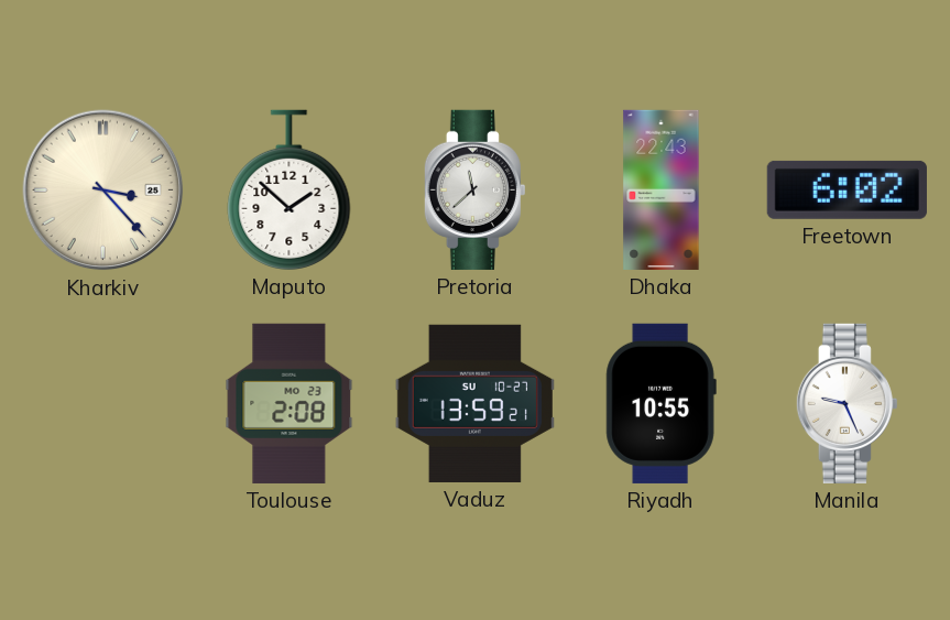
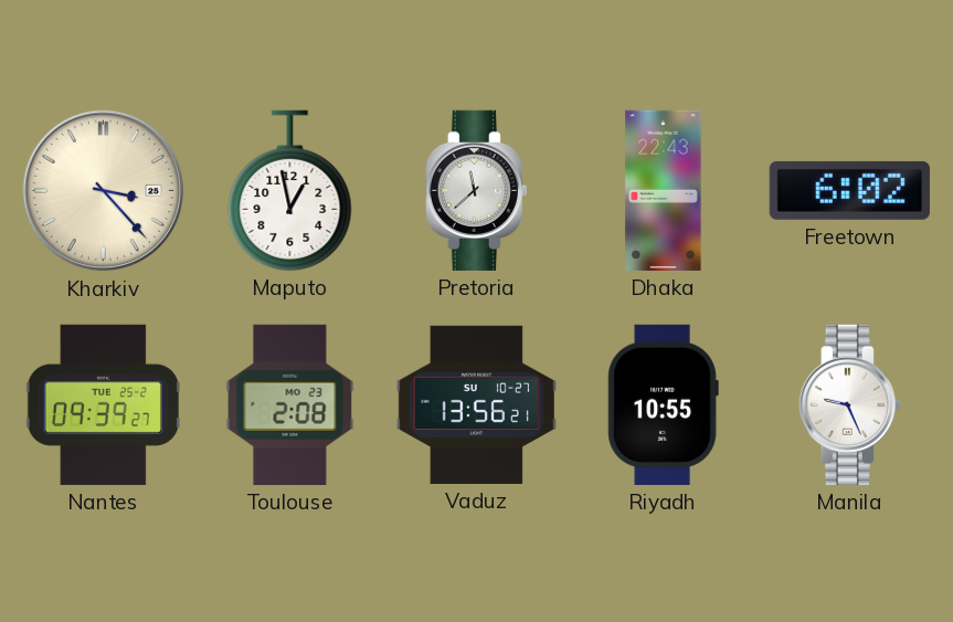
Maputo: 1:52 -> 12:58 (290, 190)
Nantes: none -> 09:39 (103, 404)
Vaduz: 13:59 -> 13:56 (476, 404)
